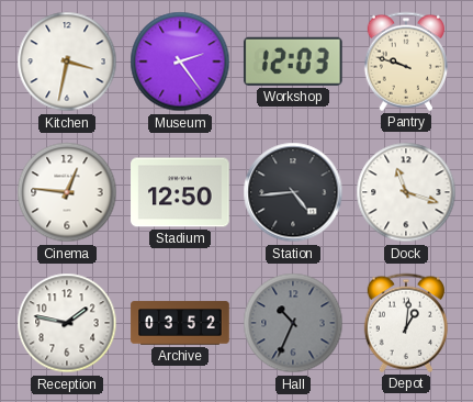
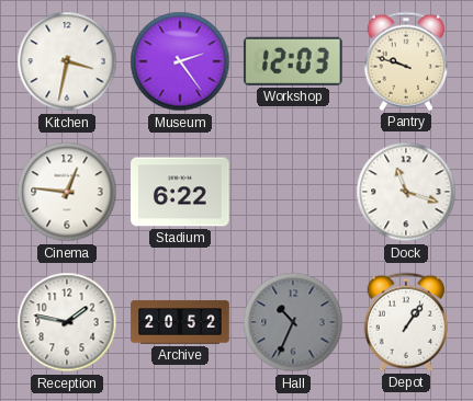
Stadium: 12:50 -> 6:22 (180, 192)
Station: 4:44 -> none (293, 192)
Archive: 03:52 -> 20:52 (180, 322)
Depot: 1:01 -> 1:06 (406, 322)
